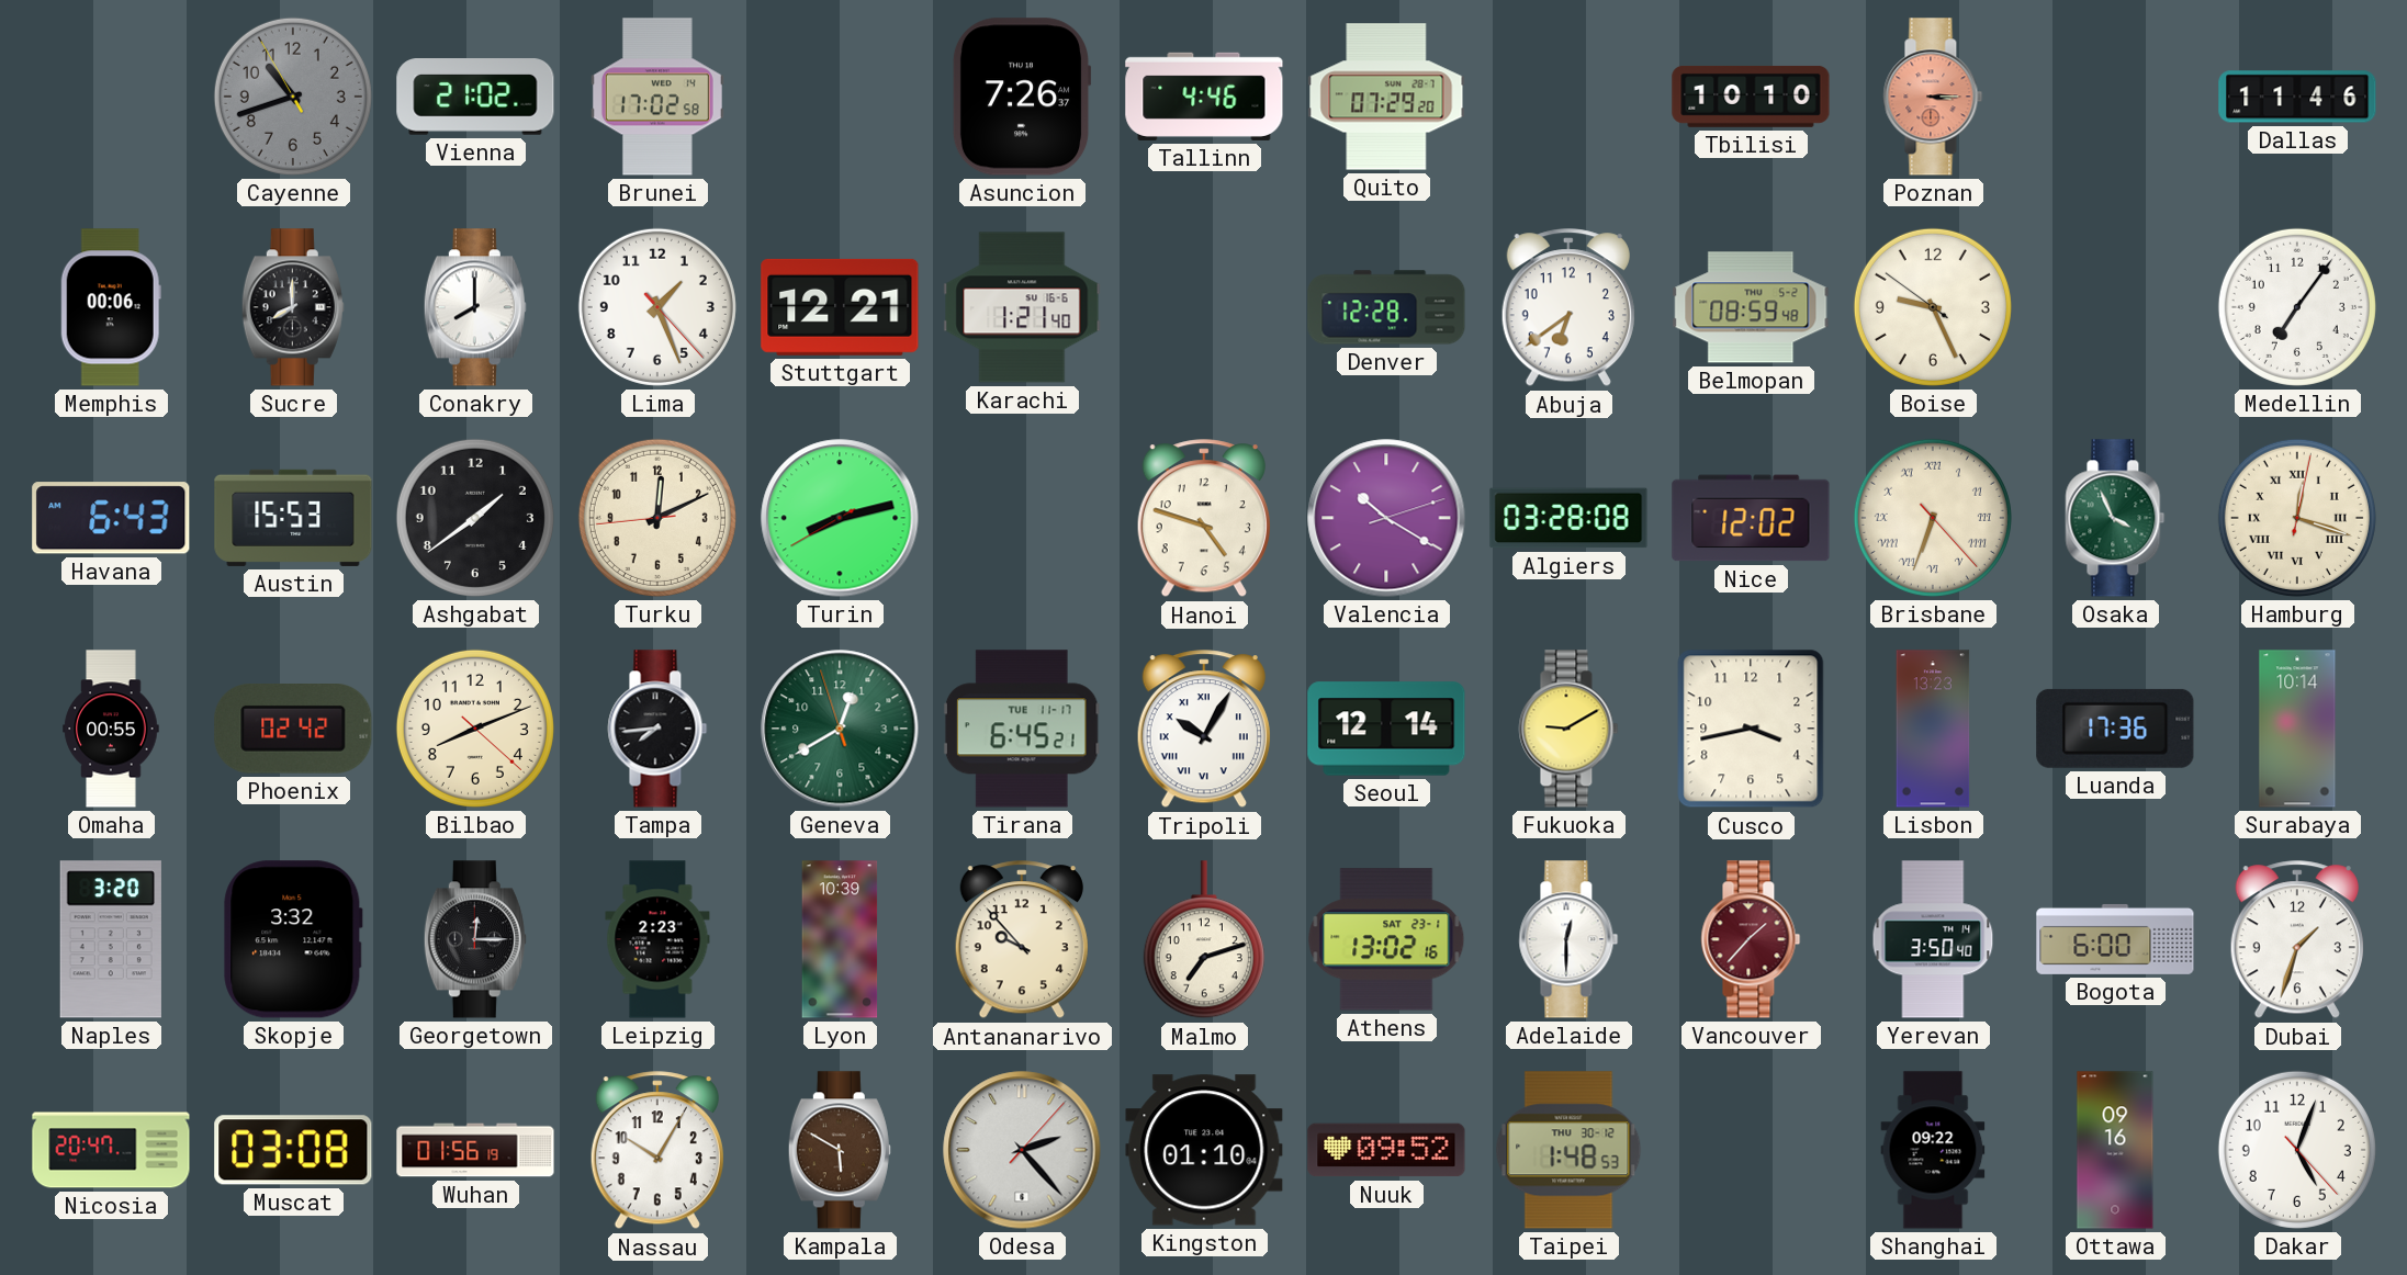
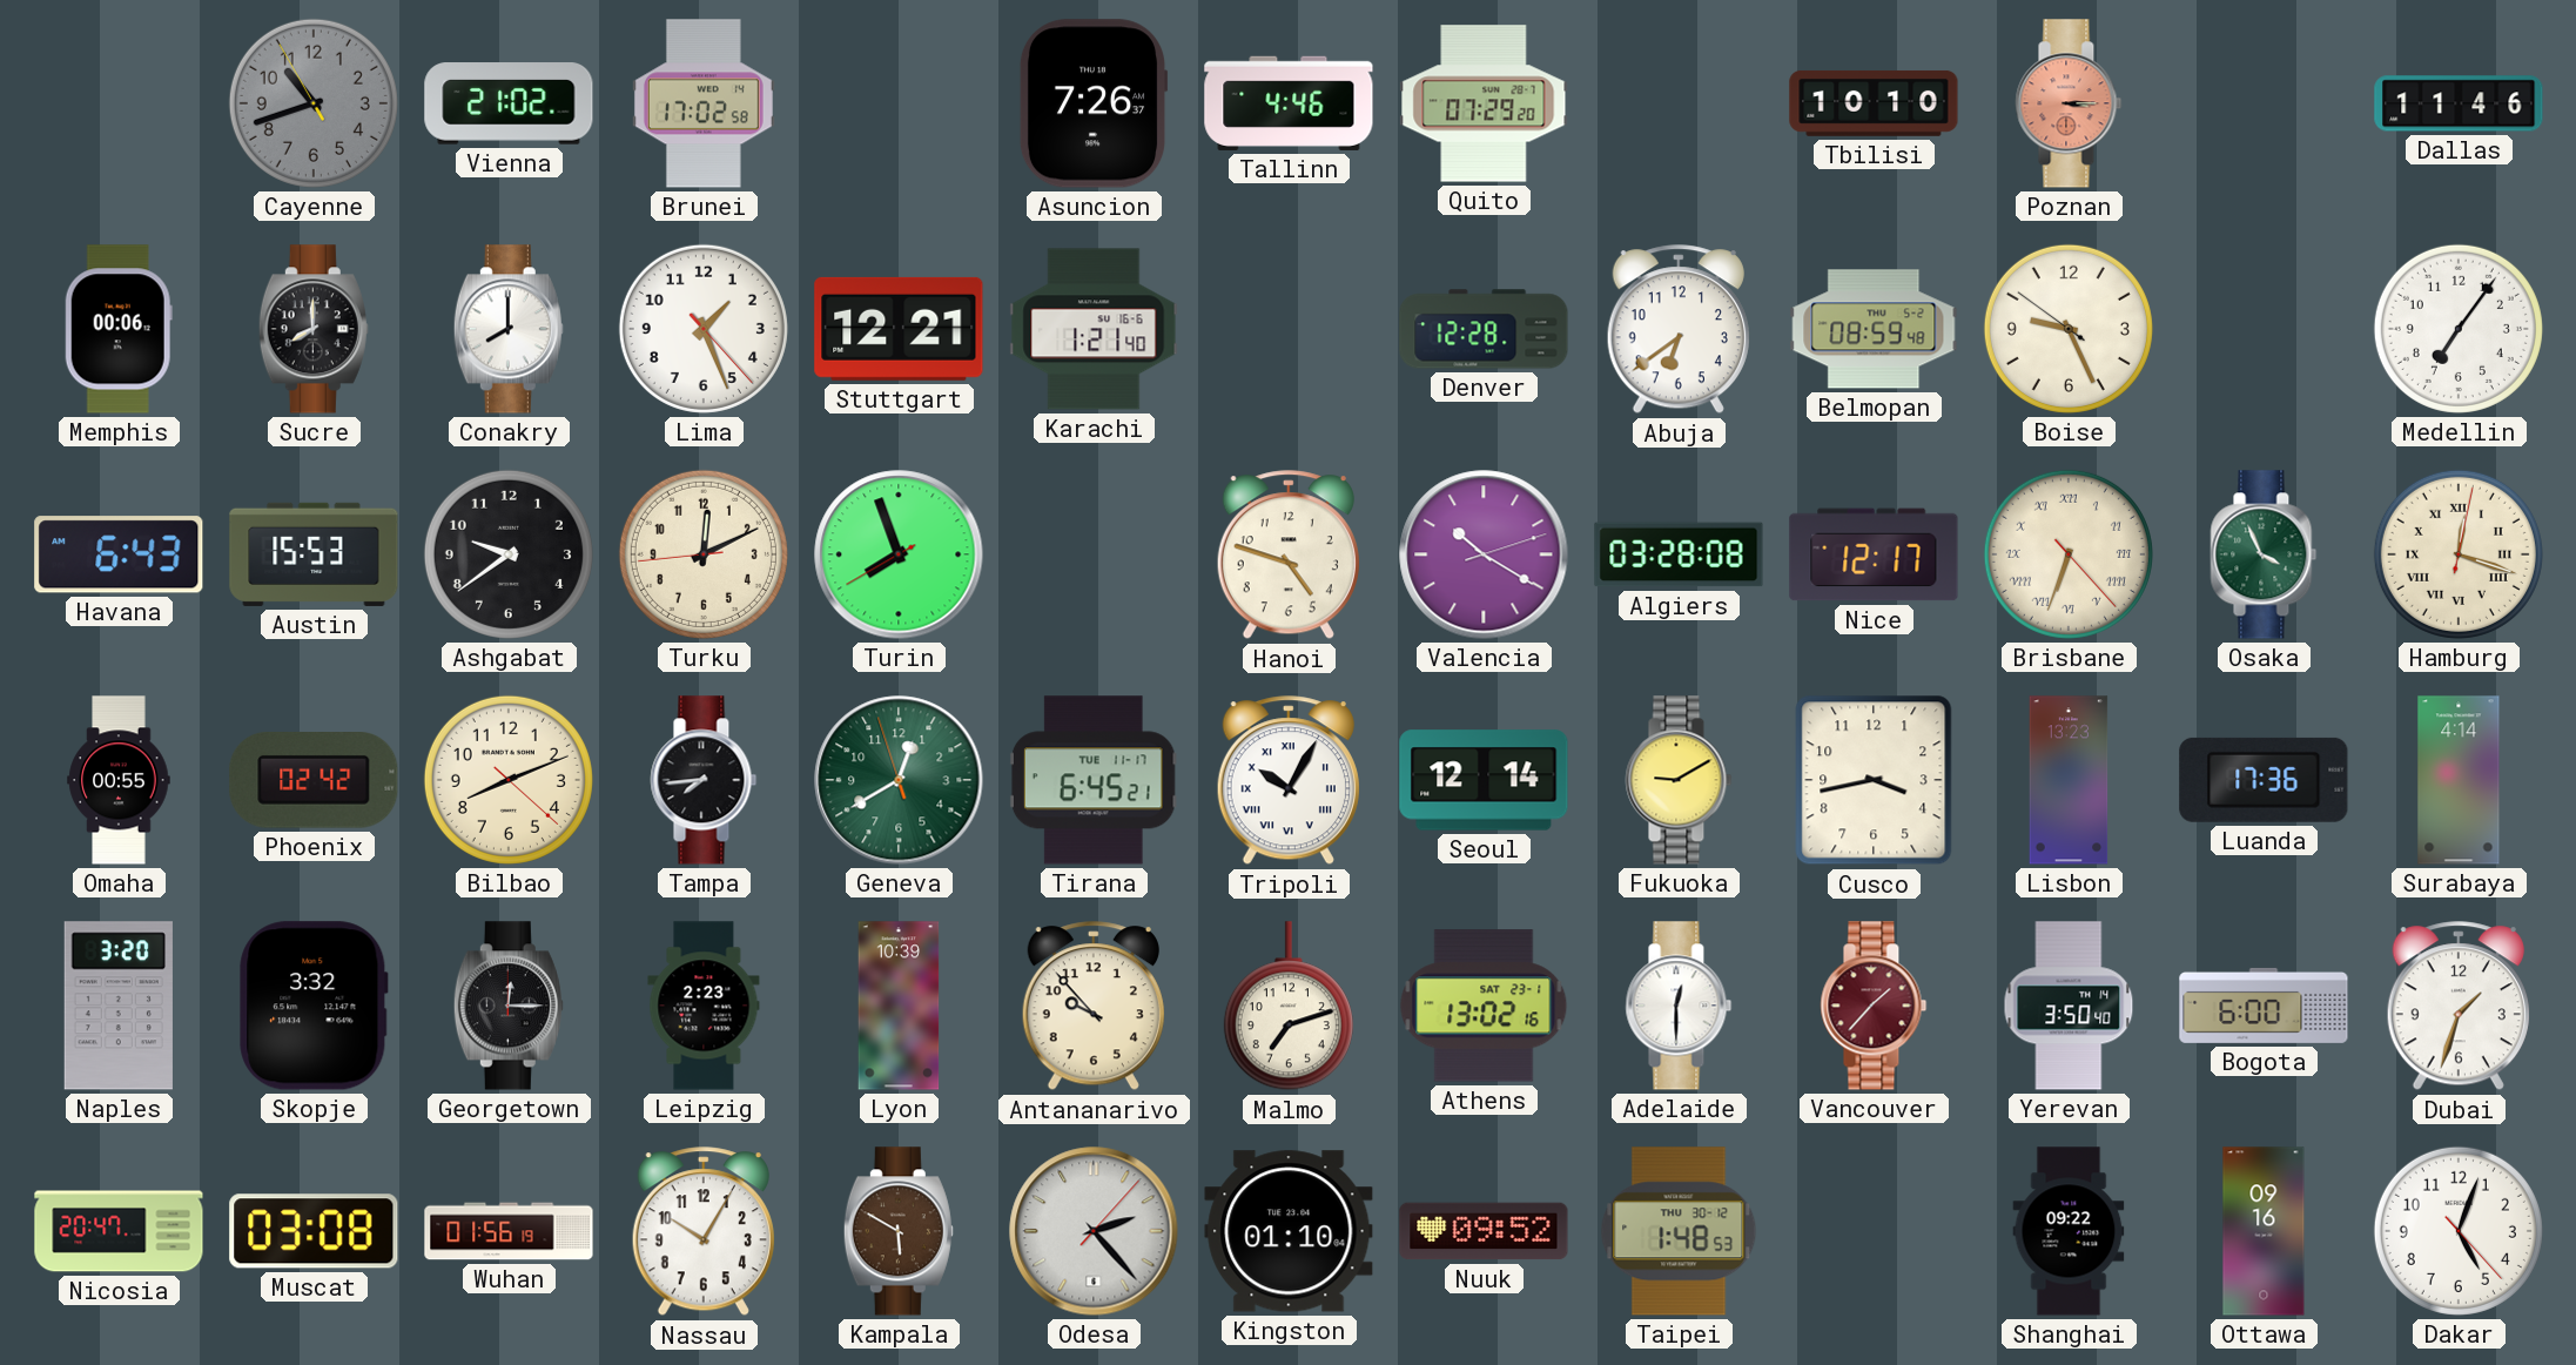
Ashgabat: 1:39 -> 9:39 (509, 554)
Turin: 8:12 -> 7:56 (899, 554)
Nice: 12:02 -> 12:17 (1874, 554)
Surabaya: 10:14 -> 4:14 (2459, 780)
